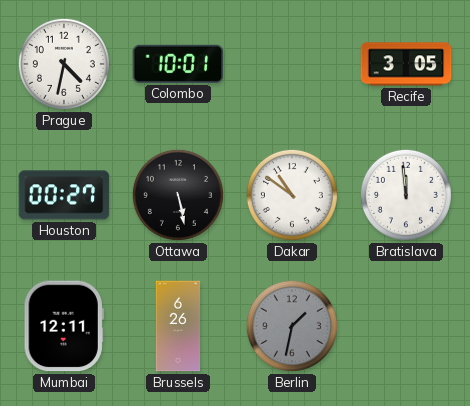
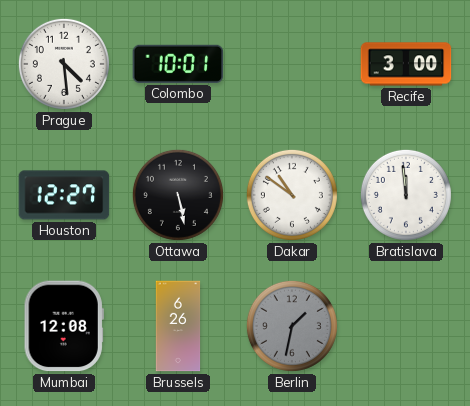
Prague: 4:32 -> 4:29 (64, 64)
Recife: 3:05 -> 3:00 (406, 64)
Houston: 00:27 -> 12:27 (64, 195)
Mumbai: 12:11 -> 12:08 (64, 326)
